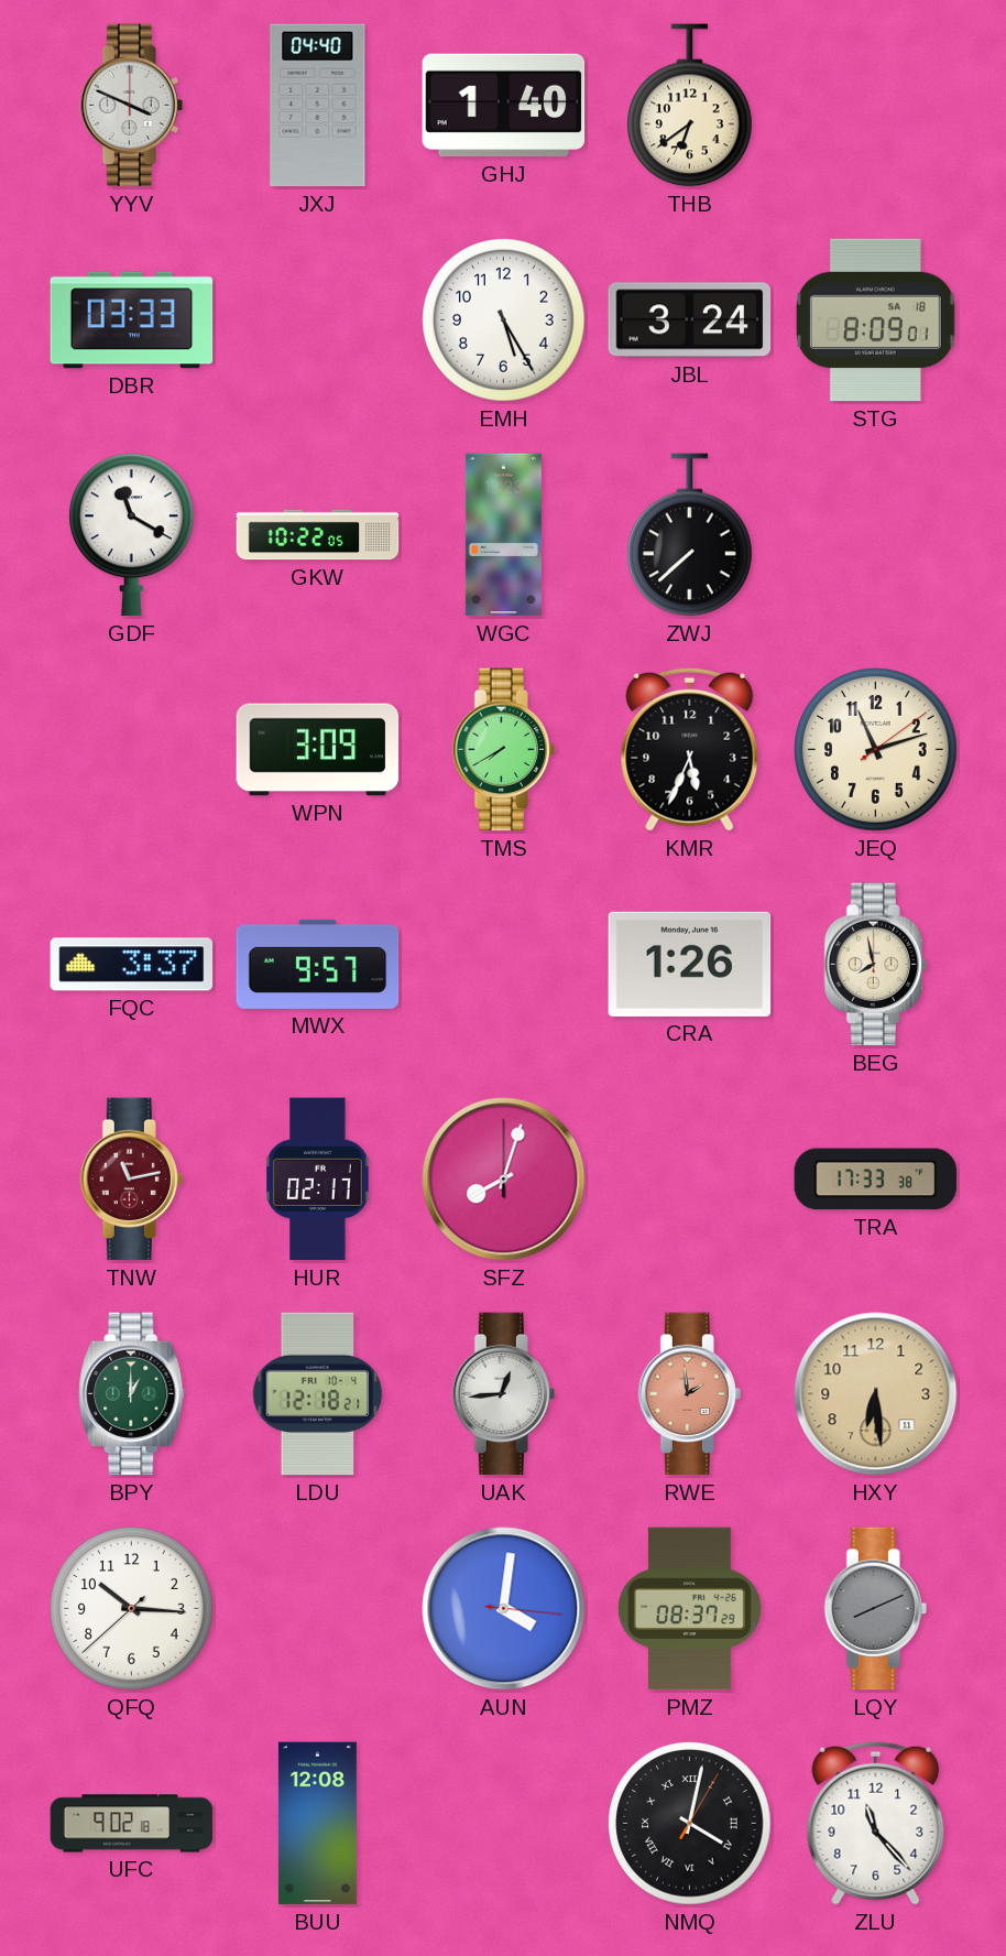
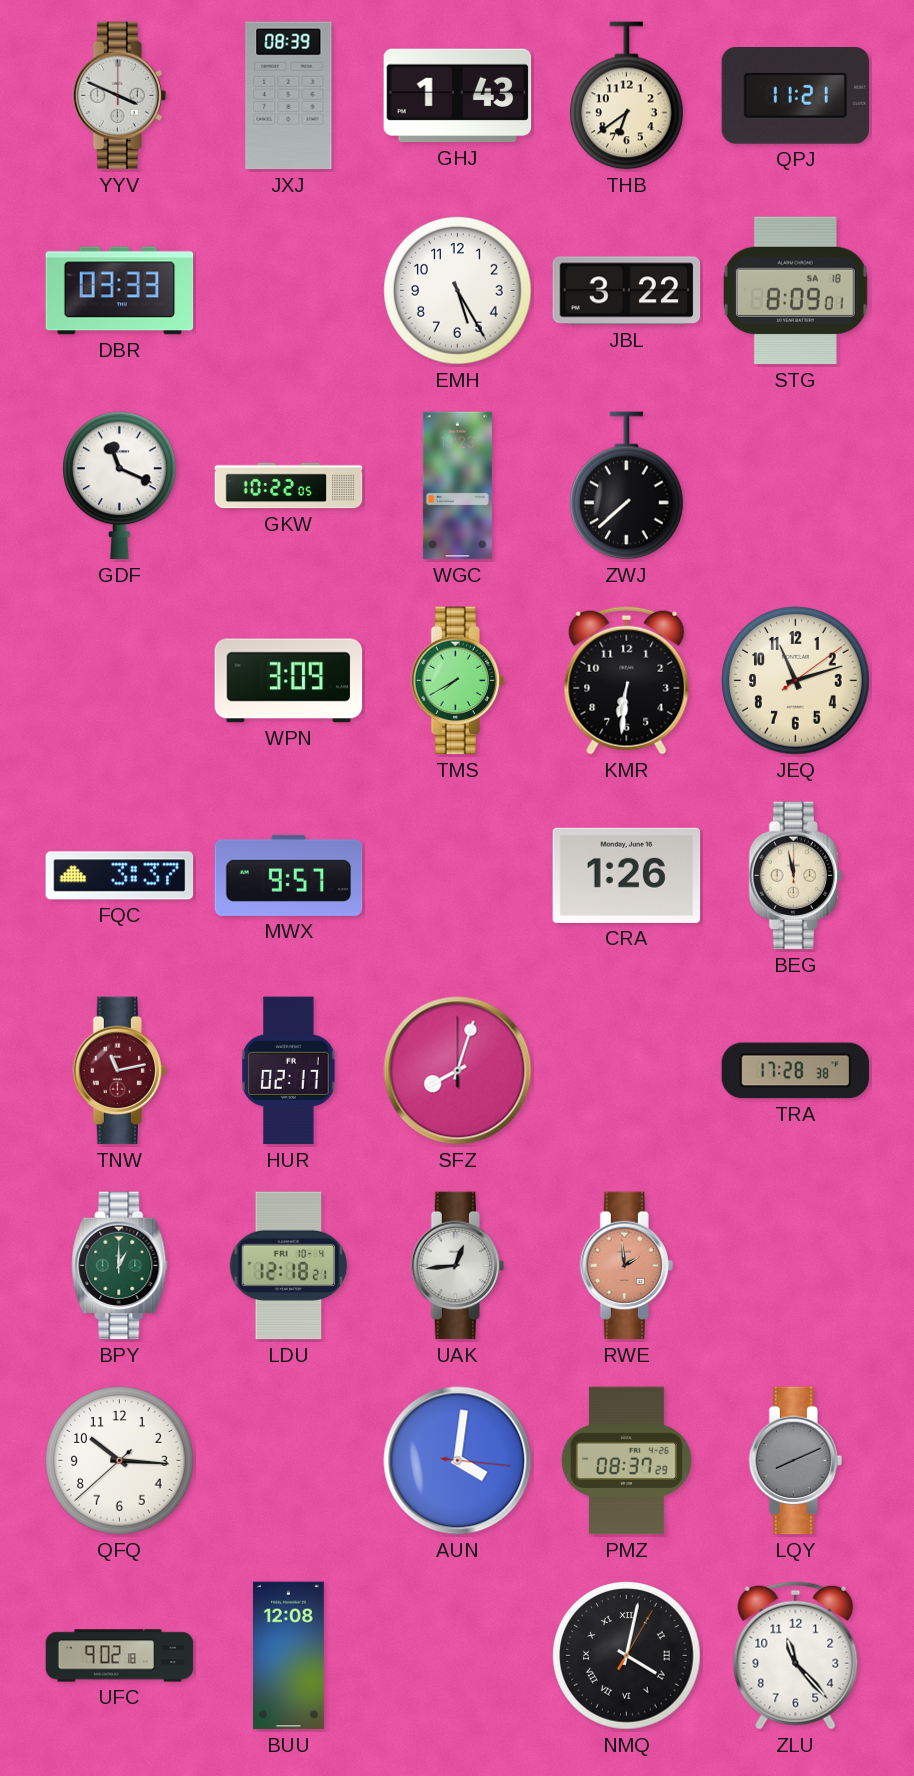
JXJ: 04:40 -> 08:39 (289, 96)
GHJ: 1:40 -> 1:43 (458, 96)
QPJ: none -> 11:21 (796, 96)
JBL: 3:24 -> 3:22 (627, 291)
GDF: 11:20 -> 11:19 (120, 486)
KMR: 5:34 -> 6:31 (627, 680)
BEG: 7:58 -> 11:58 (795, 876)
TRA: 17:33 -> 17:28 (796, 1071)
HXY: 6:29 -> none (876, 1394)
